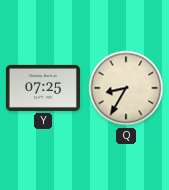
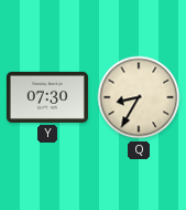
Y: 07:25 -> 07:30 (47, 97)
